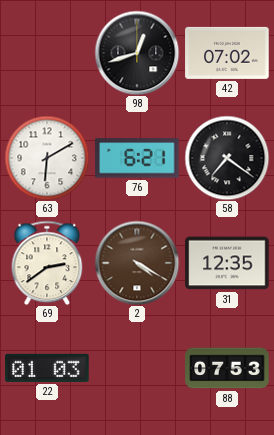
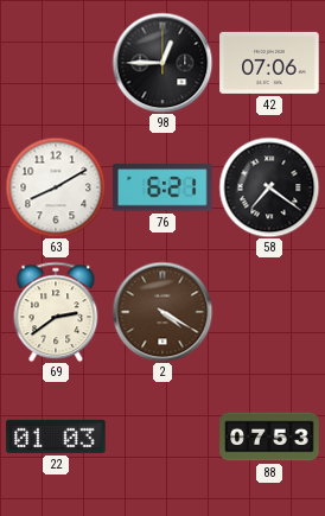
98: 12:42 -> 12:45 (162, 63)
42: 07:02 -> 07:06 (269, 63)
63: 6:10 -> 8:10 (56, 187)
31: 12:35 -> none (227, 263)
